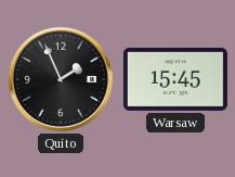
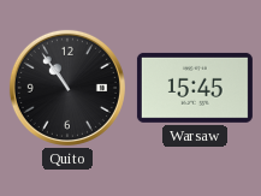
Quito: 1:56 -> 10:54 (67, 88)
